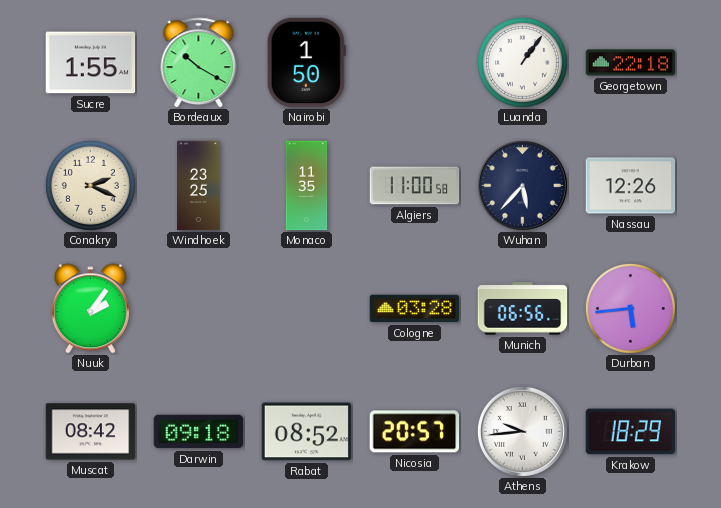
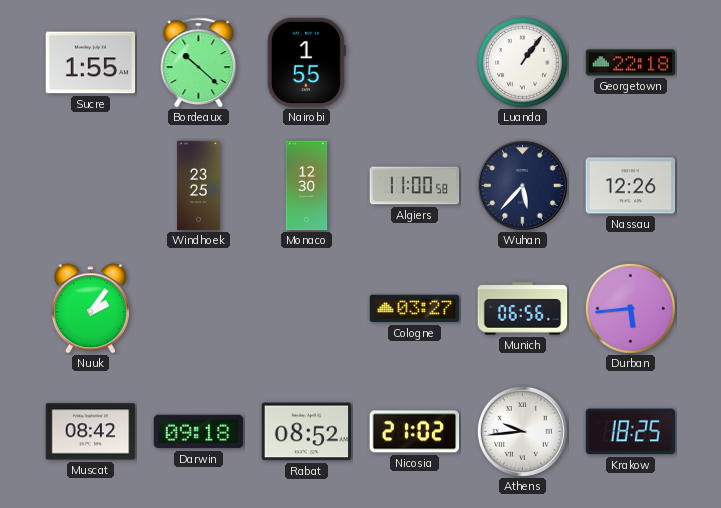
Bordeaux: 10:20 -> 10:22 (199, 63)
Nairobi: 1:50 -> 1:55 (306, 63)
Conakry: 2:19 -> none (90, 185)
Monaco: 11:35 -> 12:30 (307, 186)
Cologne: 03:28 -> 03:27 (415, 309)
Nicosia: 20:57 -> 21:02 (415, 432)
Krakow: 18:29 -> 18:25 (631, 432)
